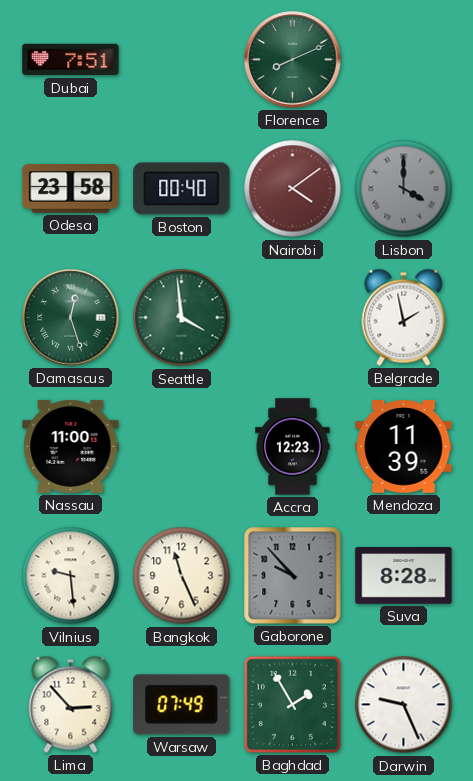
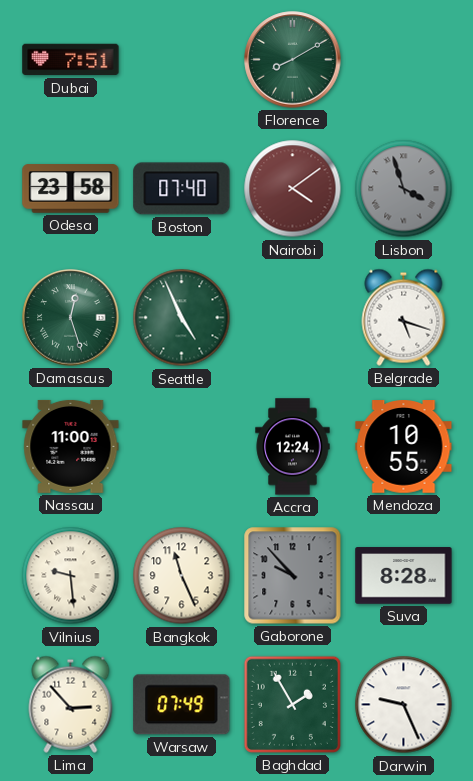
Florence: 8:11 -> 8:10 (293, 60)
Boston: 00:40 -> 07:40 (182, 189)
Lisbon: 4:00 -> 3:57 (404, 189)
Seattle: 3:59 -> 4:56 (182, 318)
Belgrade: 1:58 -> 5:18 (404, 317)
Accra: 12:23 -> 12:24 (293, 447)
Mendoza: 11:39 -> 10:55 (404, 447)
